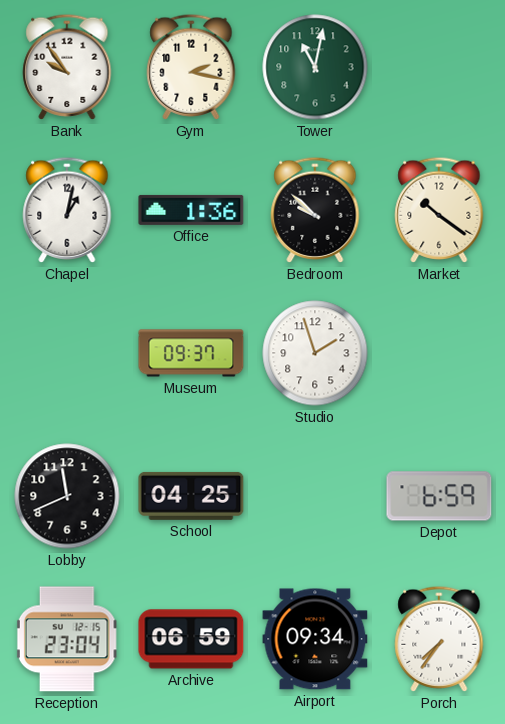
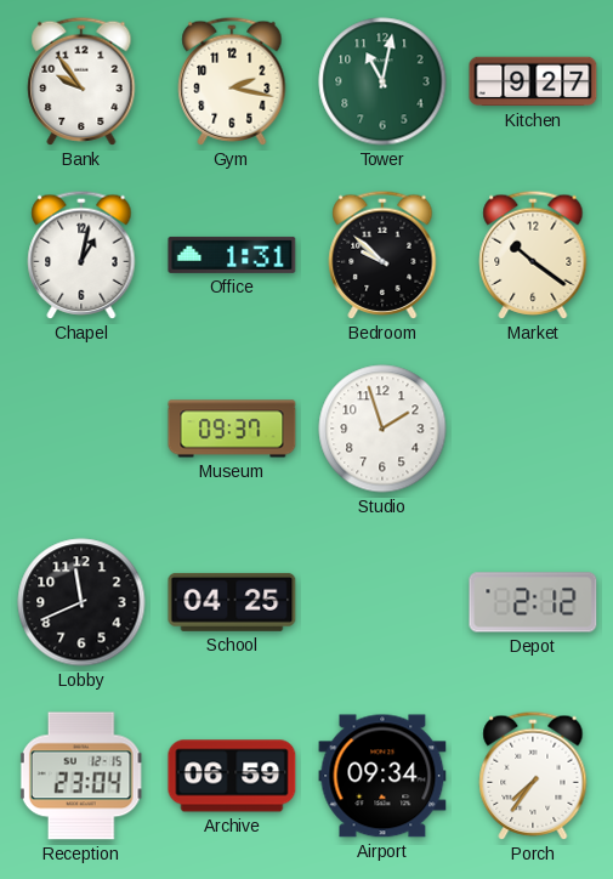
Kitchen: none -> 9:27 (533, 81)
Office: 1:36 -> 1:31 (232, 255)
Depot: 6:59 -> 2:12 (533, 602)
